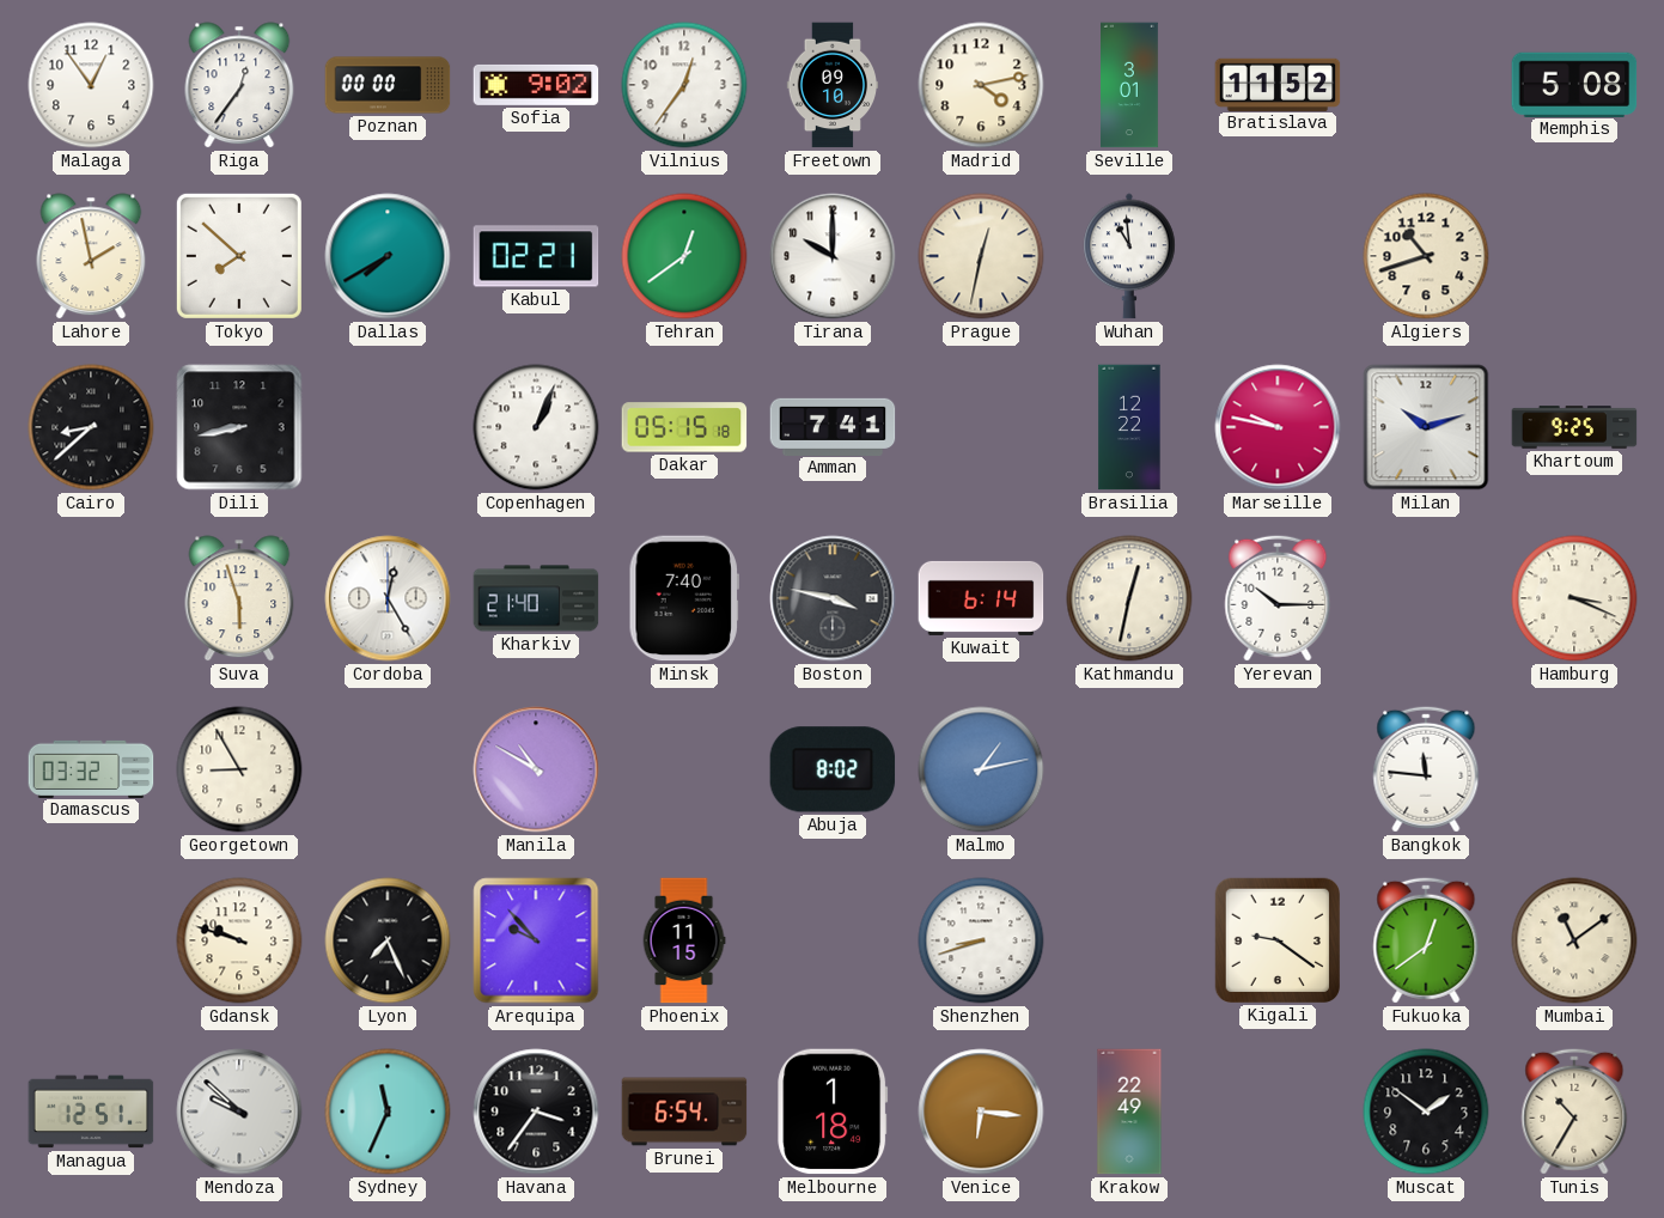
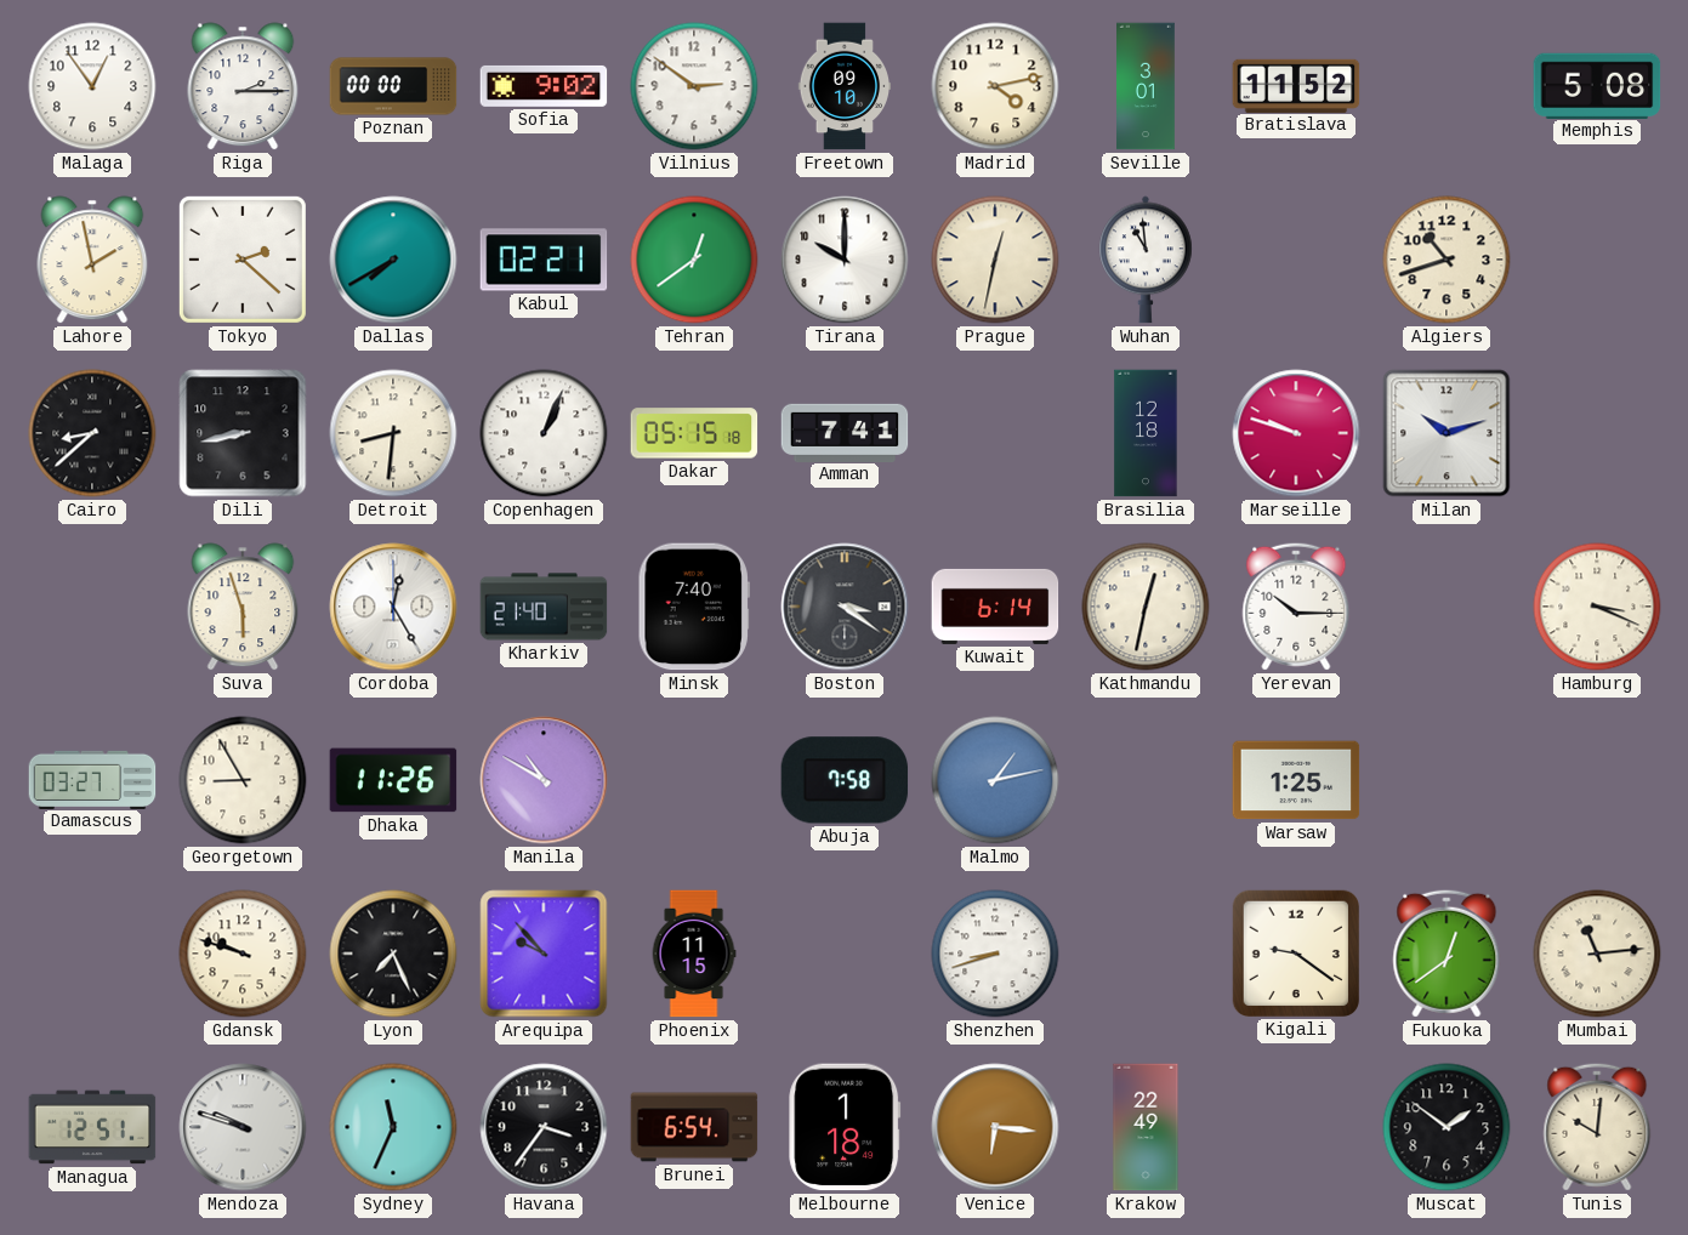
Riga: 12:36 -> 2:15 (243, 86)
Vilnius: 12:36 -> 2:51 (694, 86)
Tokyo: 7:52 -> 2:22 (243, 260)
Detroit: none -> 8:31 (393, 433)
Brasilia: 12:22 -> 12:18 (1146, 433)
Marseille: 9:47 -> 9:48 (1296, 433)
Khartoum: 9:25 -> none (1574, 427)
Boston: 3:47 -> 3:21 (845, 607)
Damascus: 03:32 -> 03:27 (92, 779)
Dhaka: none -> 11:26 (393, 780)
Abuja: 8:02 -> 7:58 (845, 780)
Warsaw: none -> 1:25 (1296, 780)
Bangkok: 11:46 -> none (1426, 769)
Mumbai: 11:09 -> 11:14 (1597, 954)
Mendoza: 9:52 -> 9:48 (243, 1127)
Tunis: 10:35 -> 10:01 (1597, 1127)
